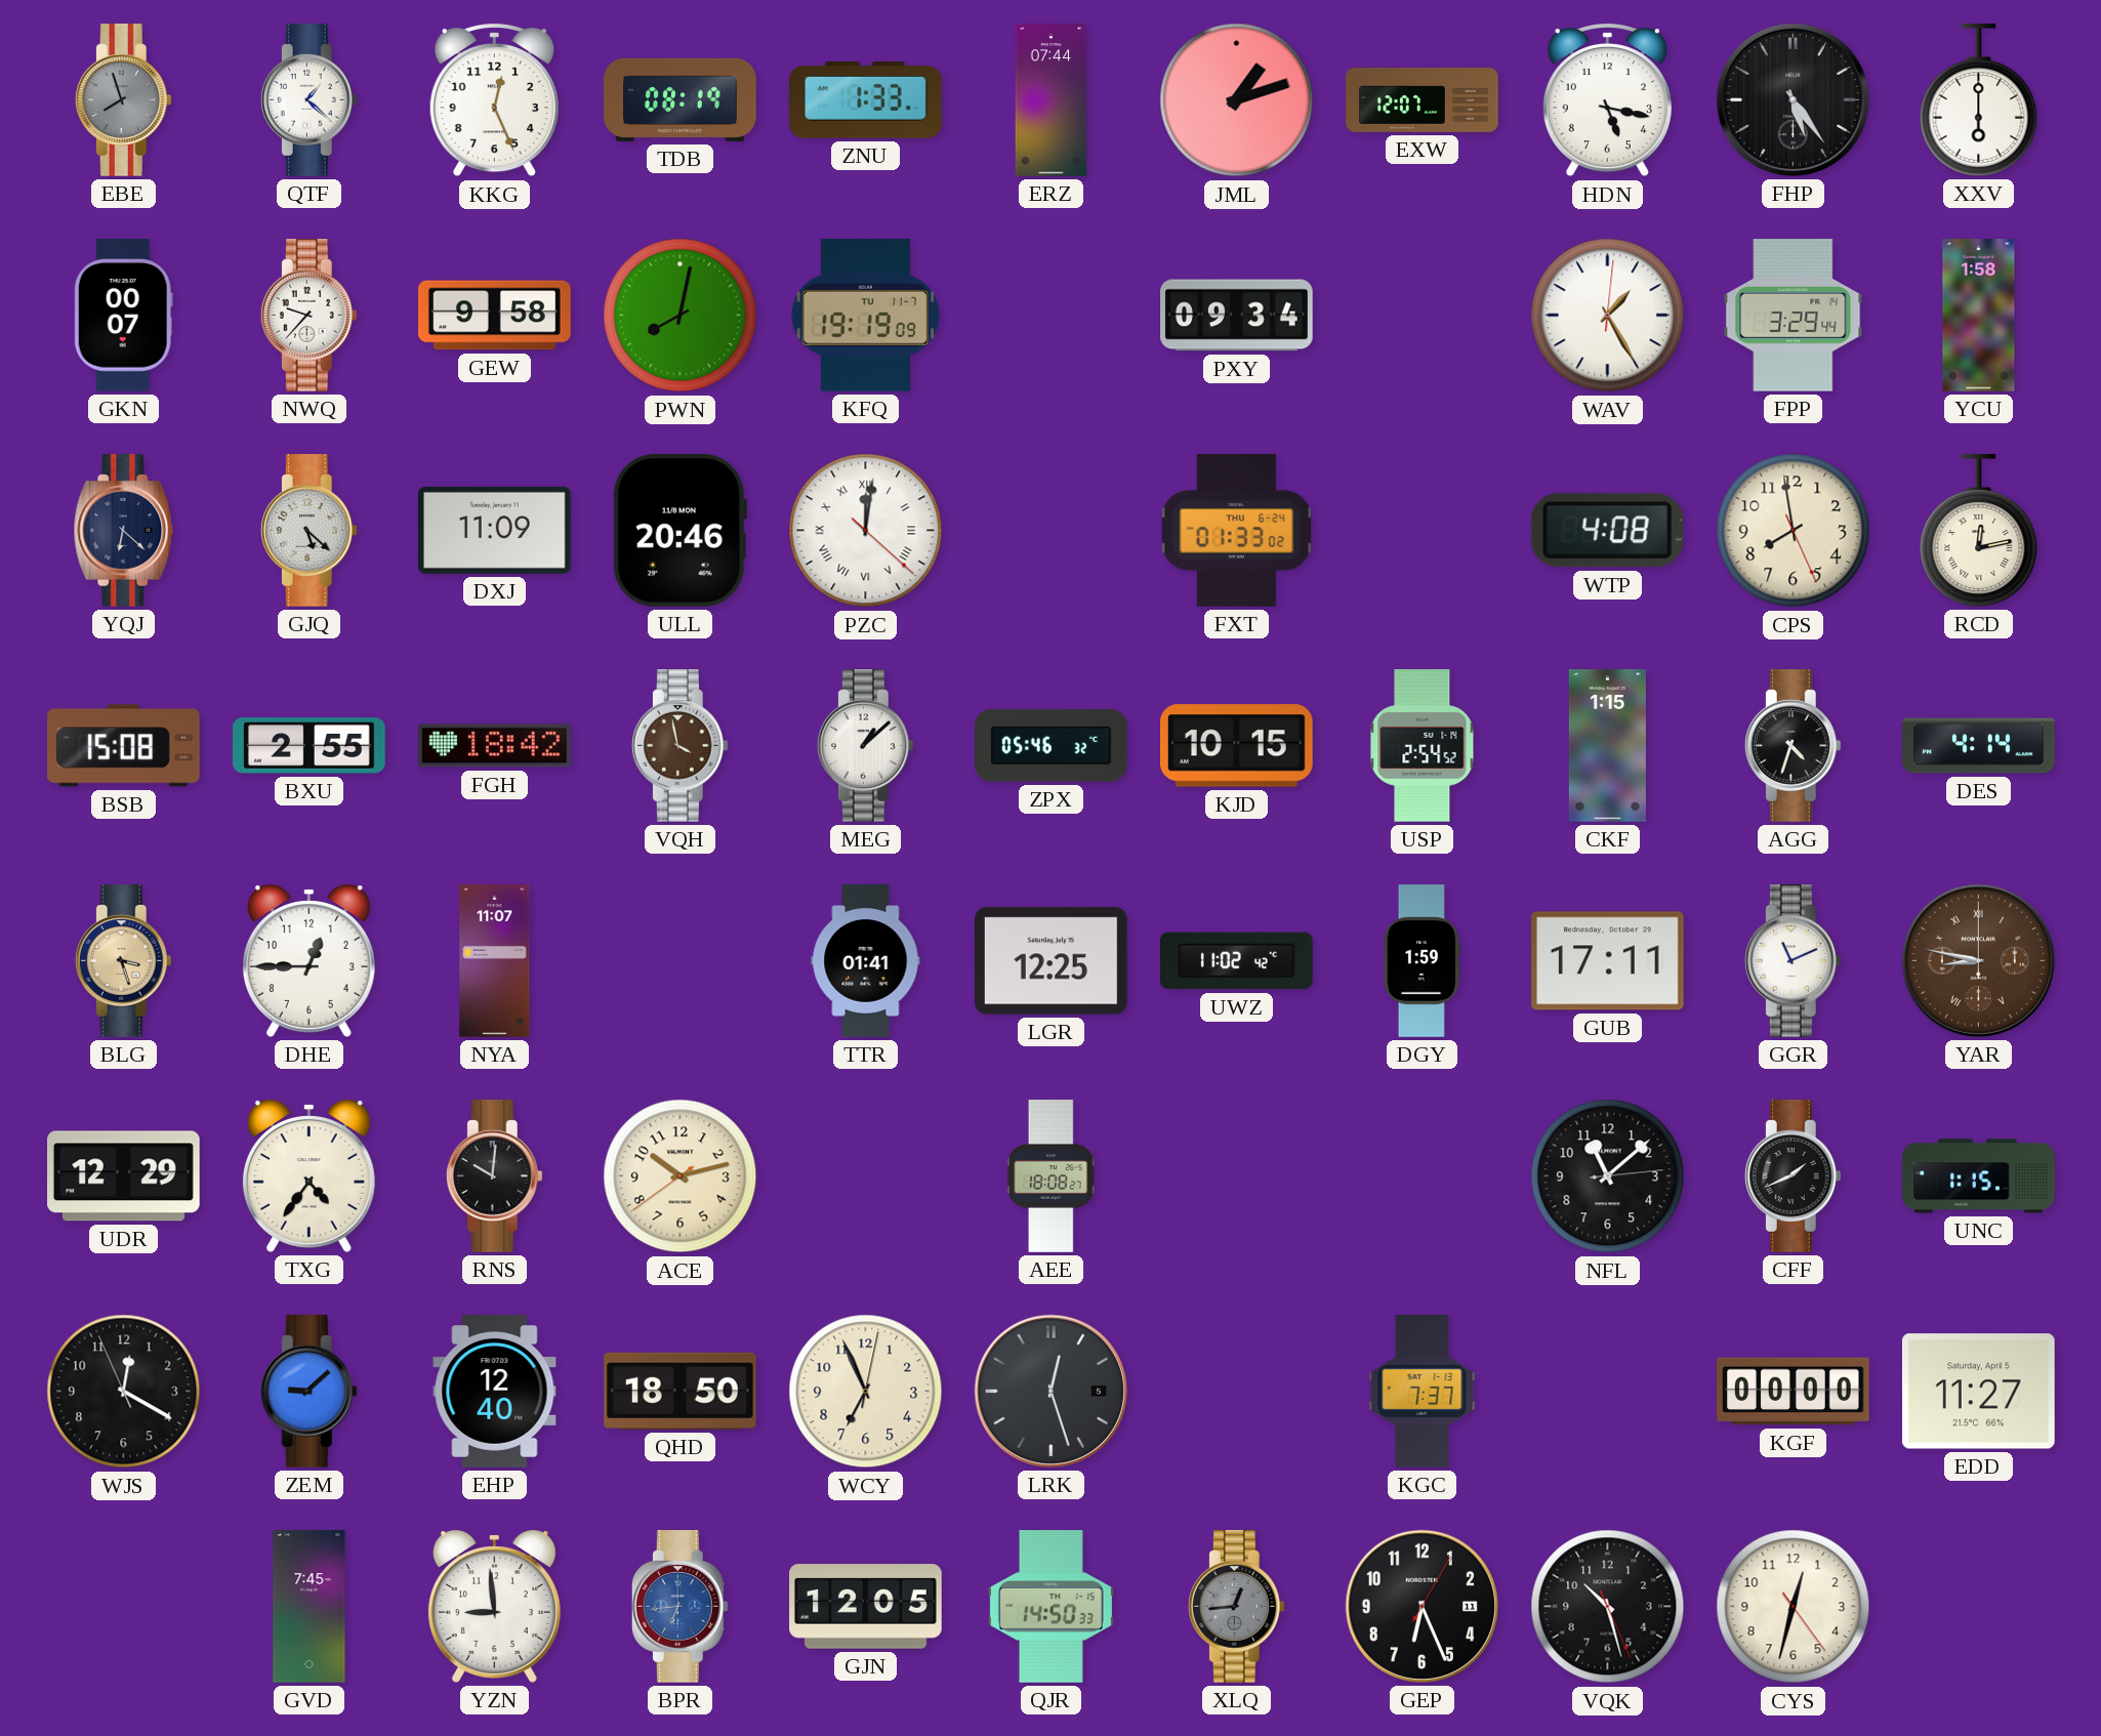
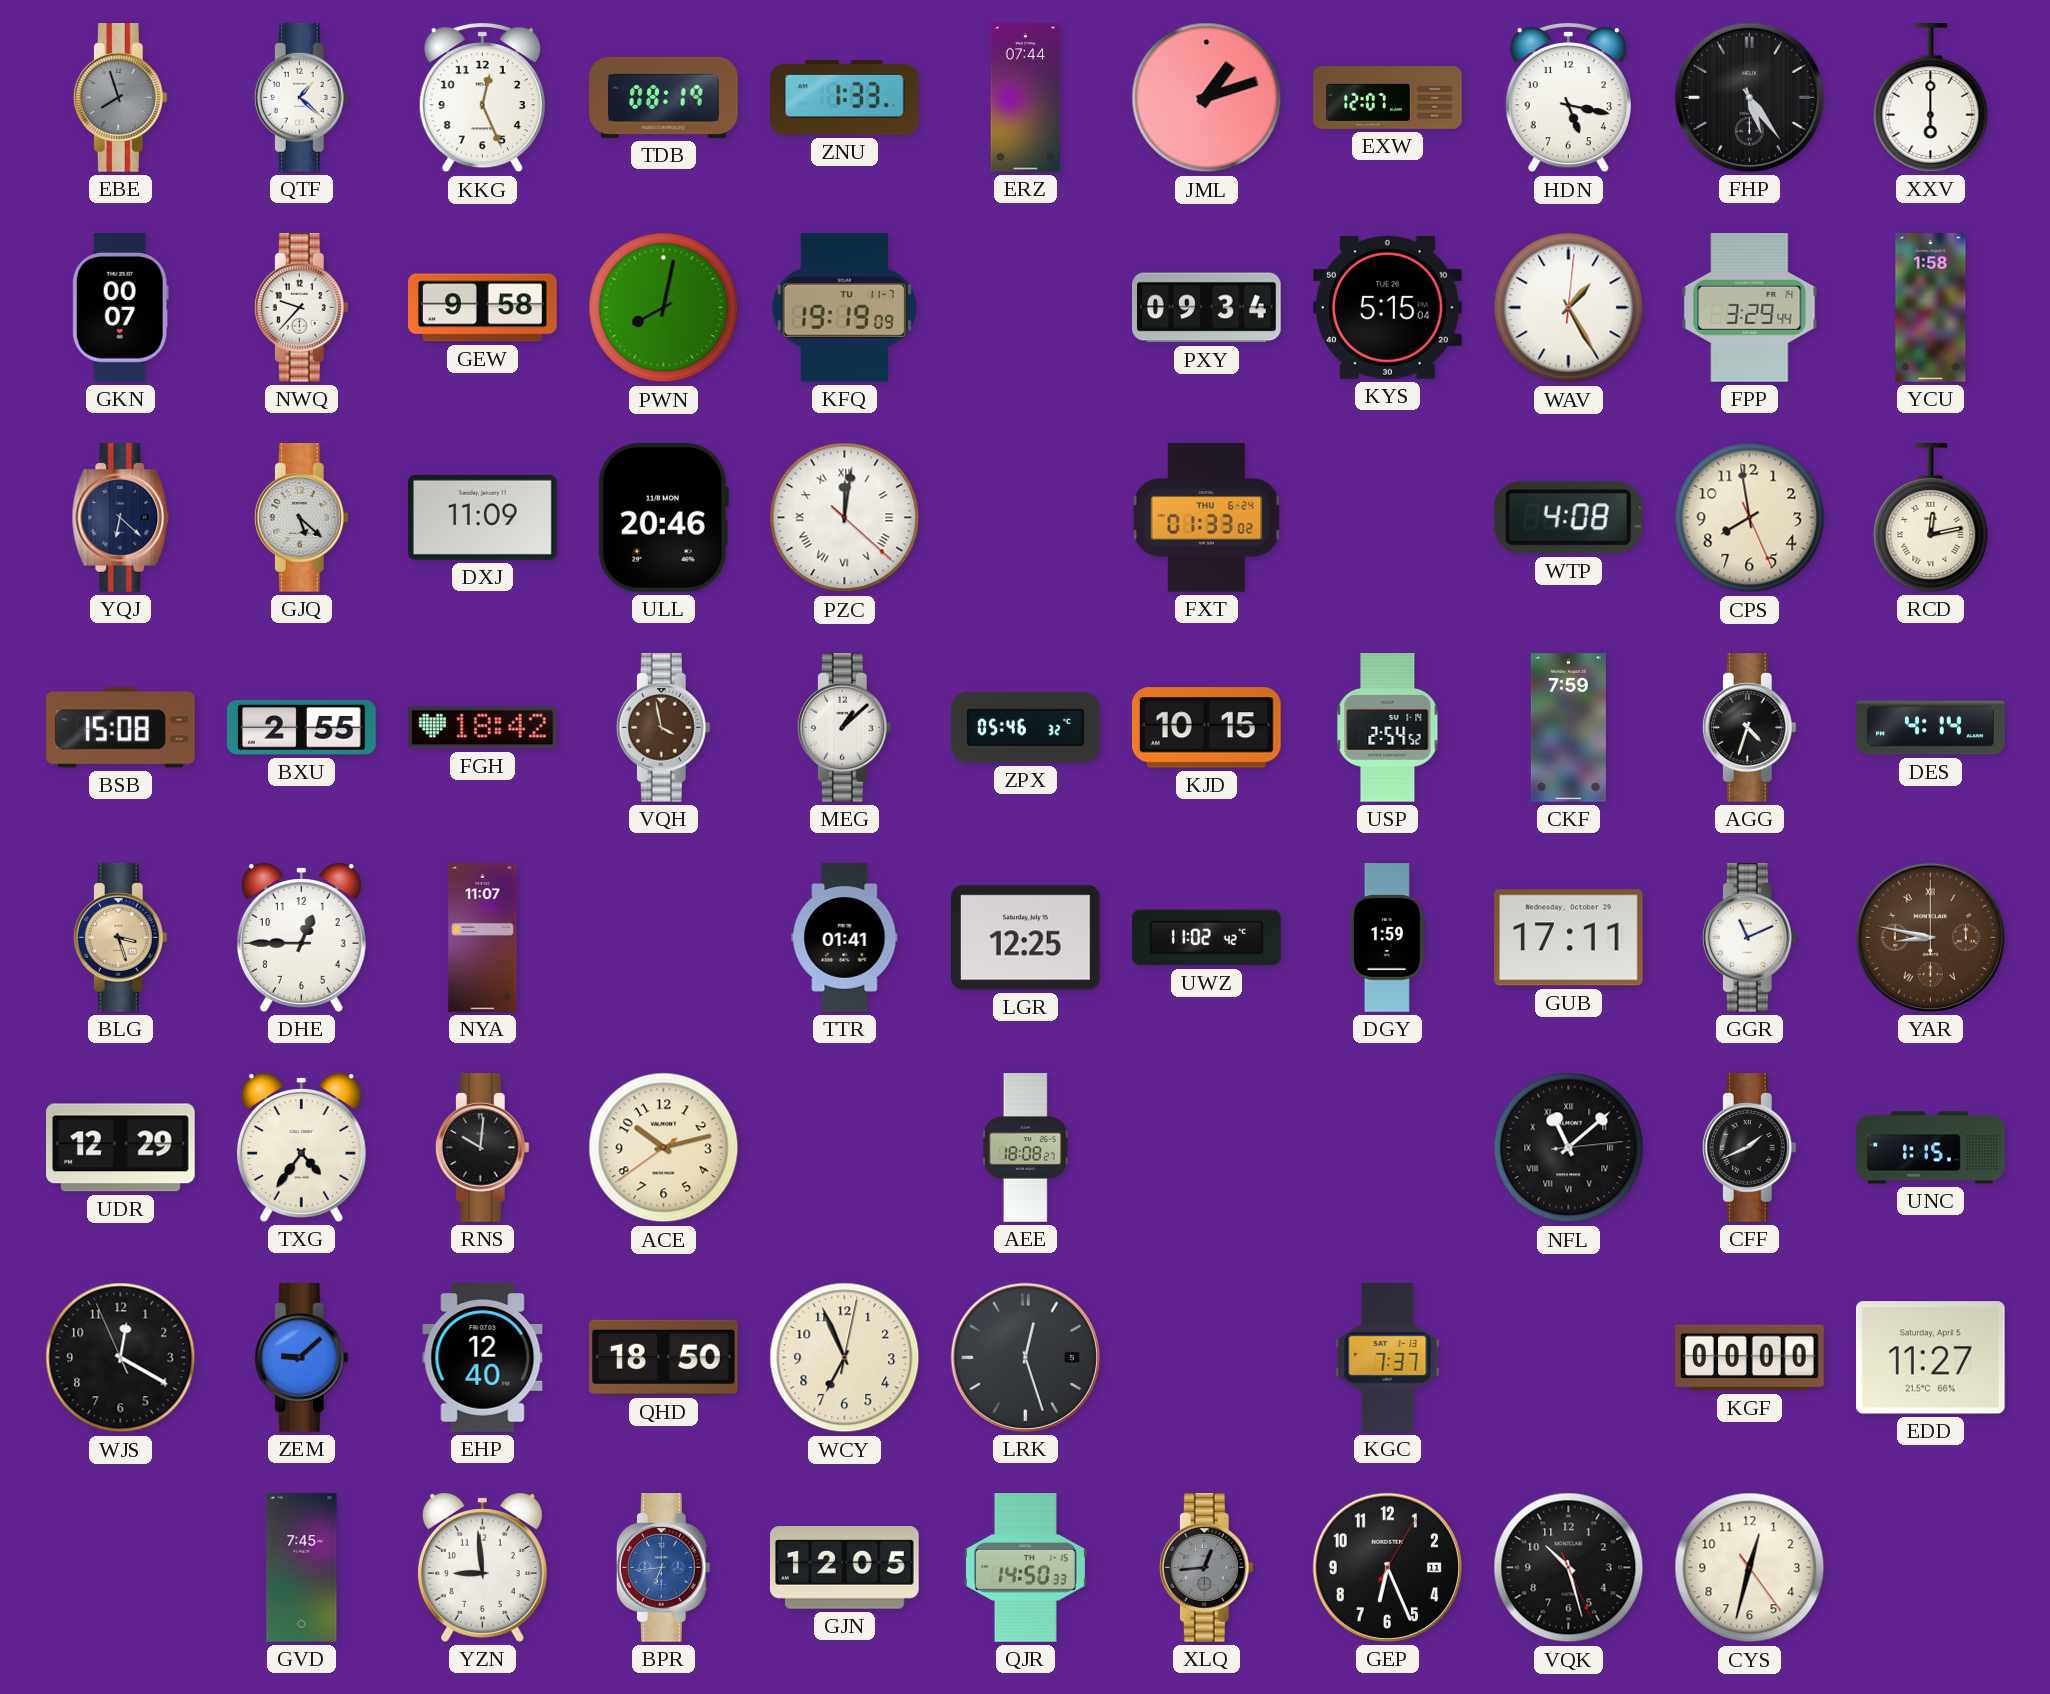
KYS: none -> 5:15 (1387, 307)
CKF: 1:15 -> 7:59 (1568, 728)
NFL numerals: Arabic -> Roman (1569, 1148)
